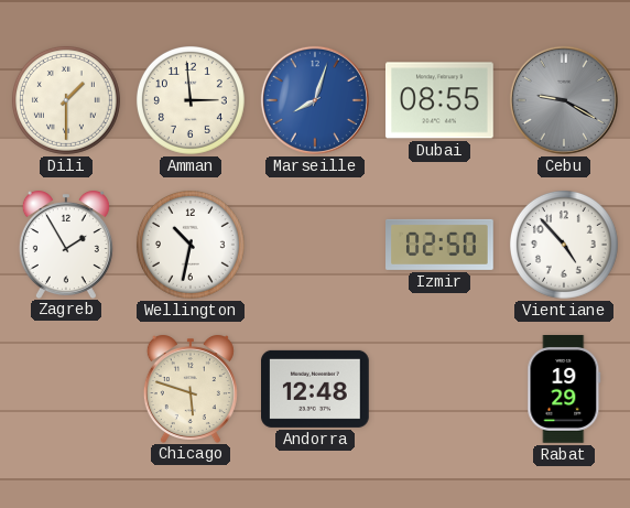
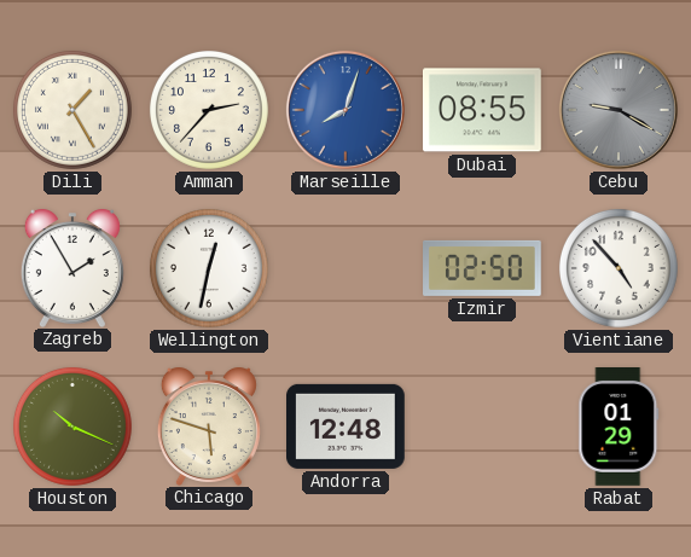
Dili: 1:30 -> 1:25 (72, 110)
Amman: 2:59 -> 2:37 (209, 110)
Wellington: 10:32 -> 12:32 (209, 268)
Houston: none -> 10:19 (72, 427)
Rabat: 19:29 -> 01:29 (619, 428)
